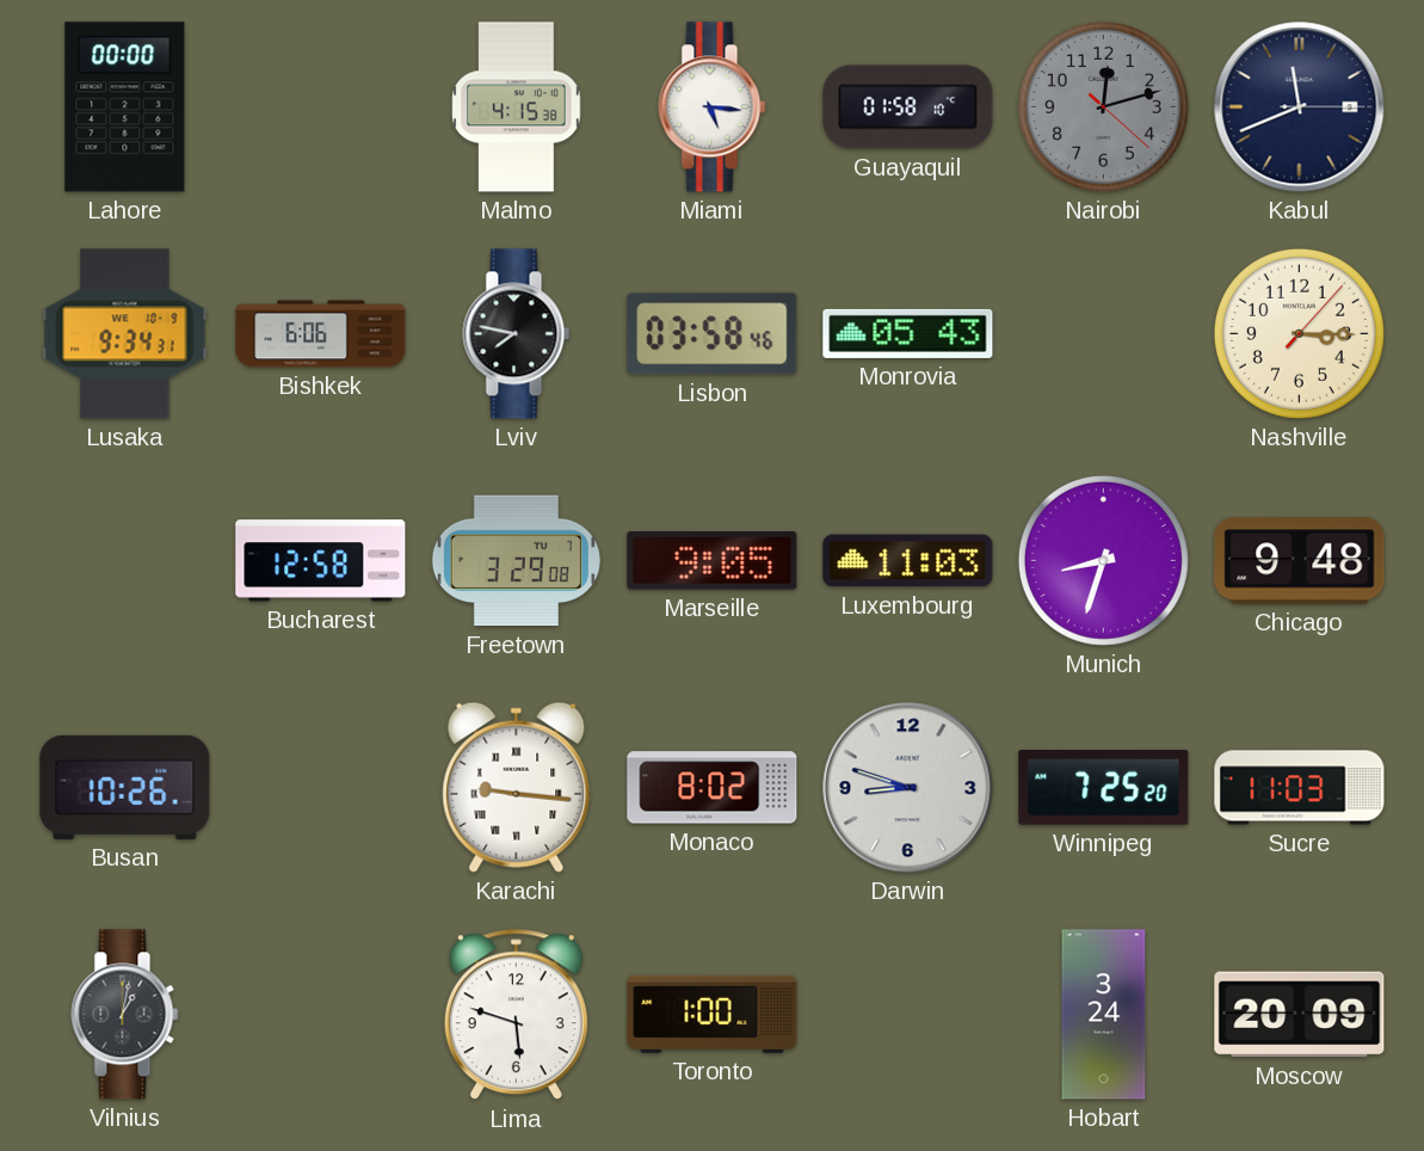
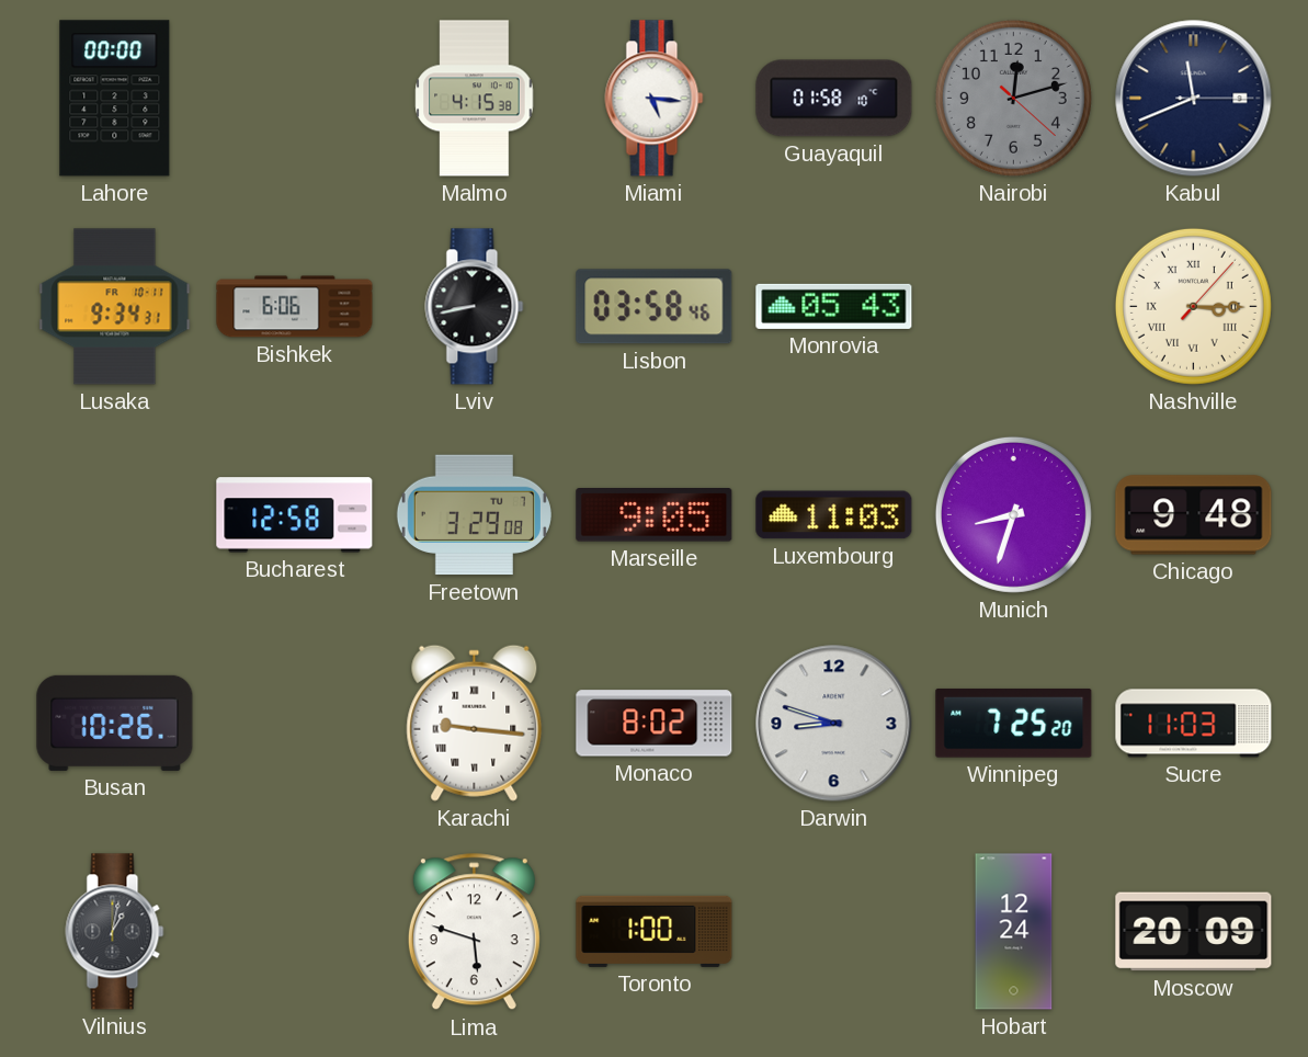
Lusaka date: WE 10-9 -> FR 10-11 (115, 307)
Lviv: 7:47 -> 8:43 (475, 307)
Nashville numerals: Arabic -> Roman (1193, 306)
Hobart: 3:24 -> 12:24 (1014, 932)
